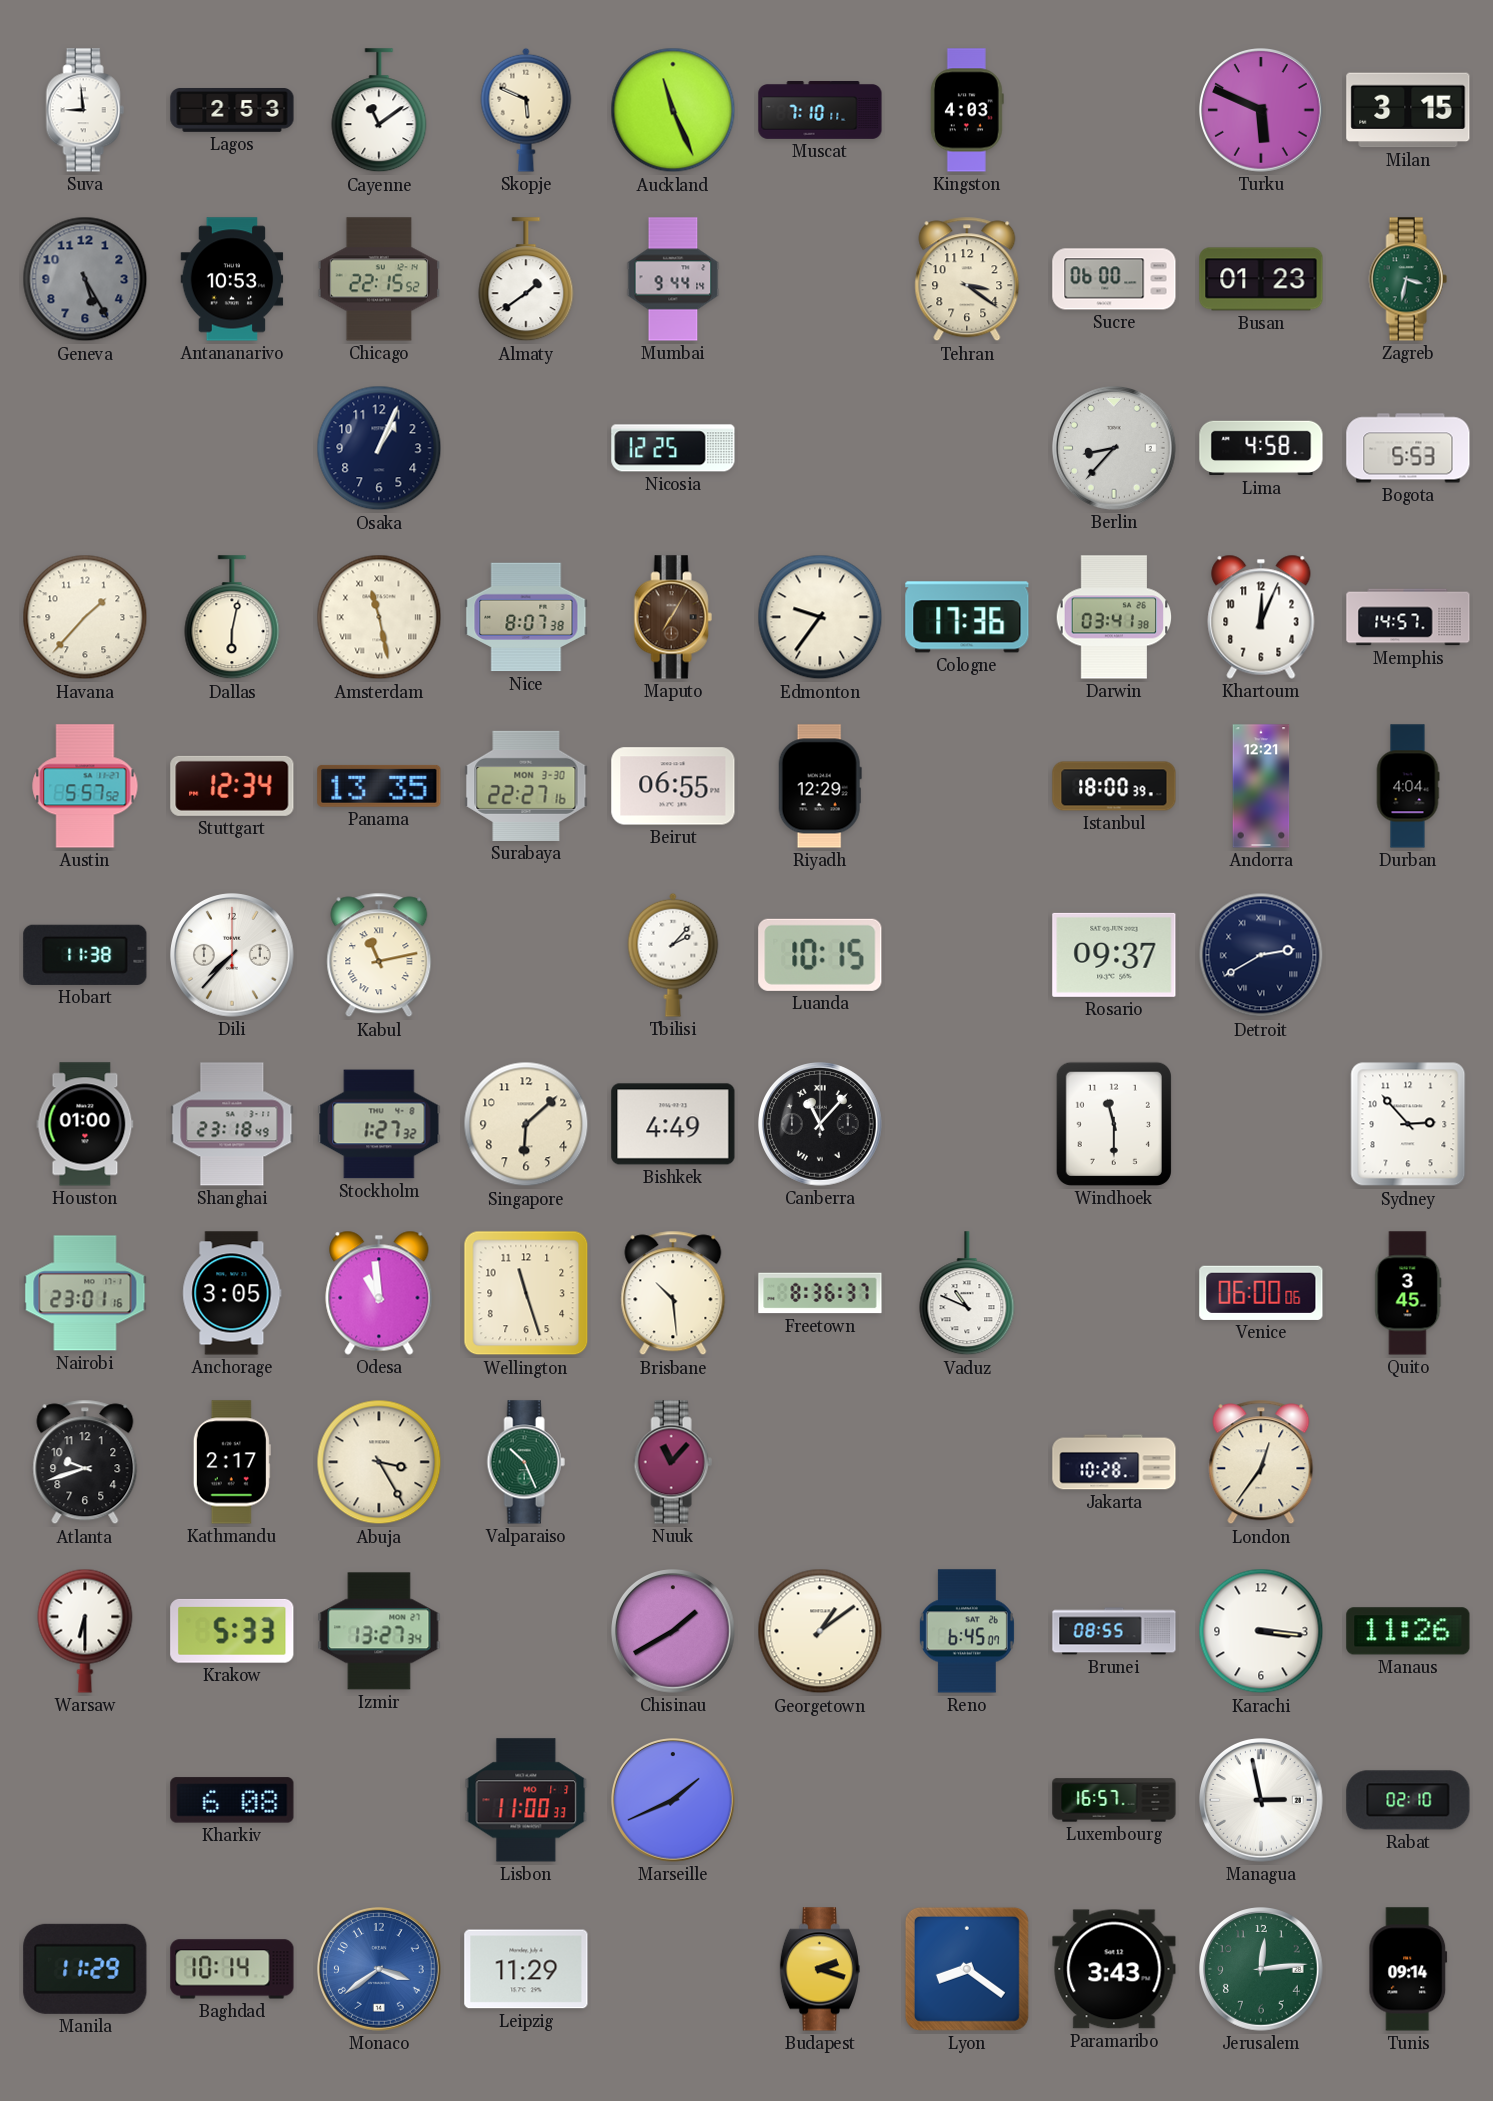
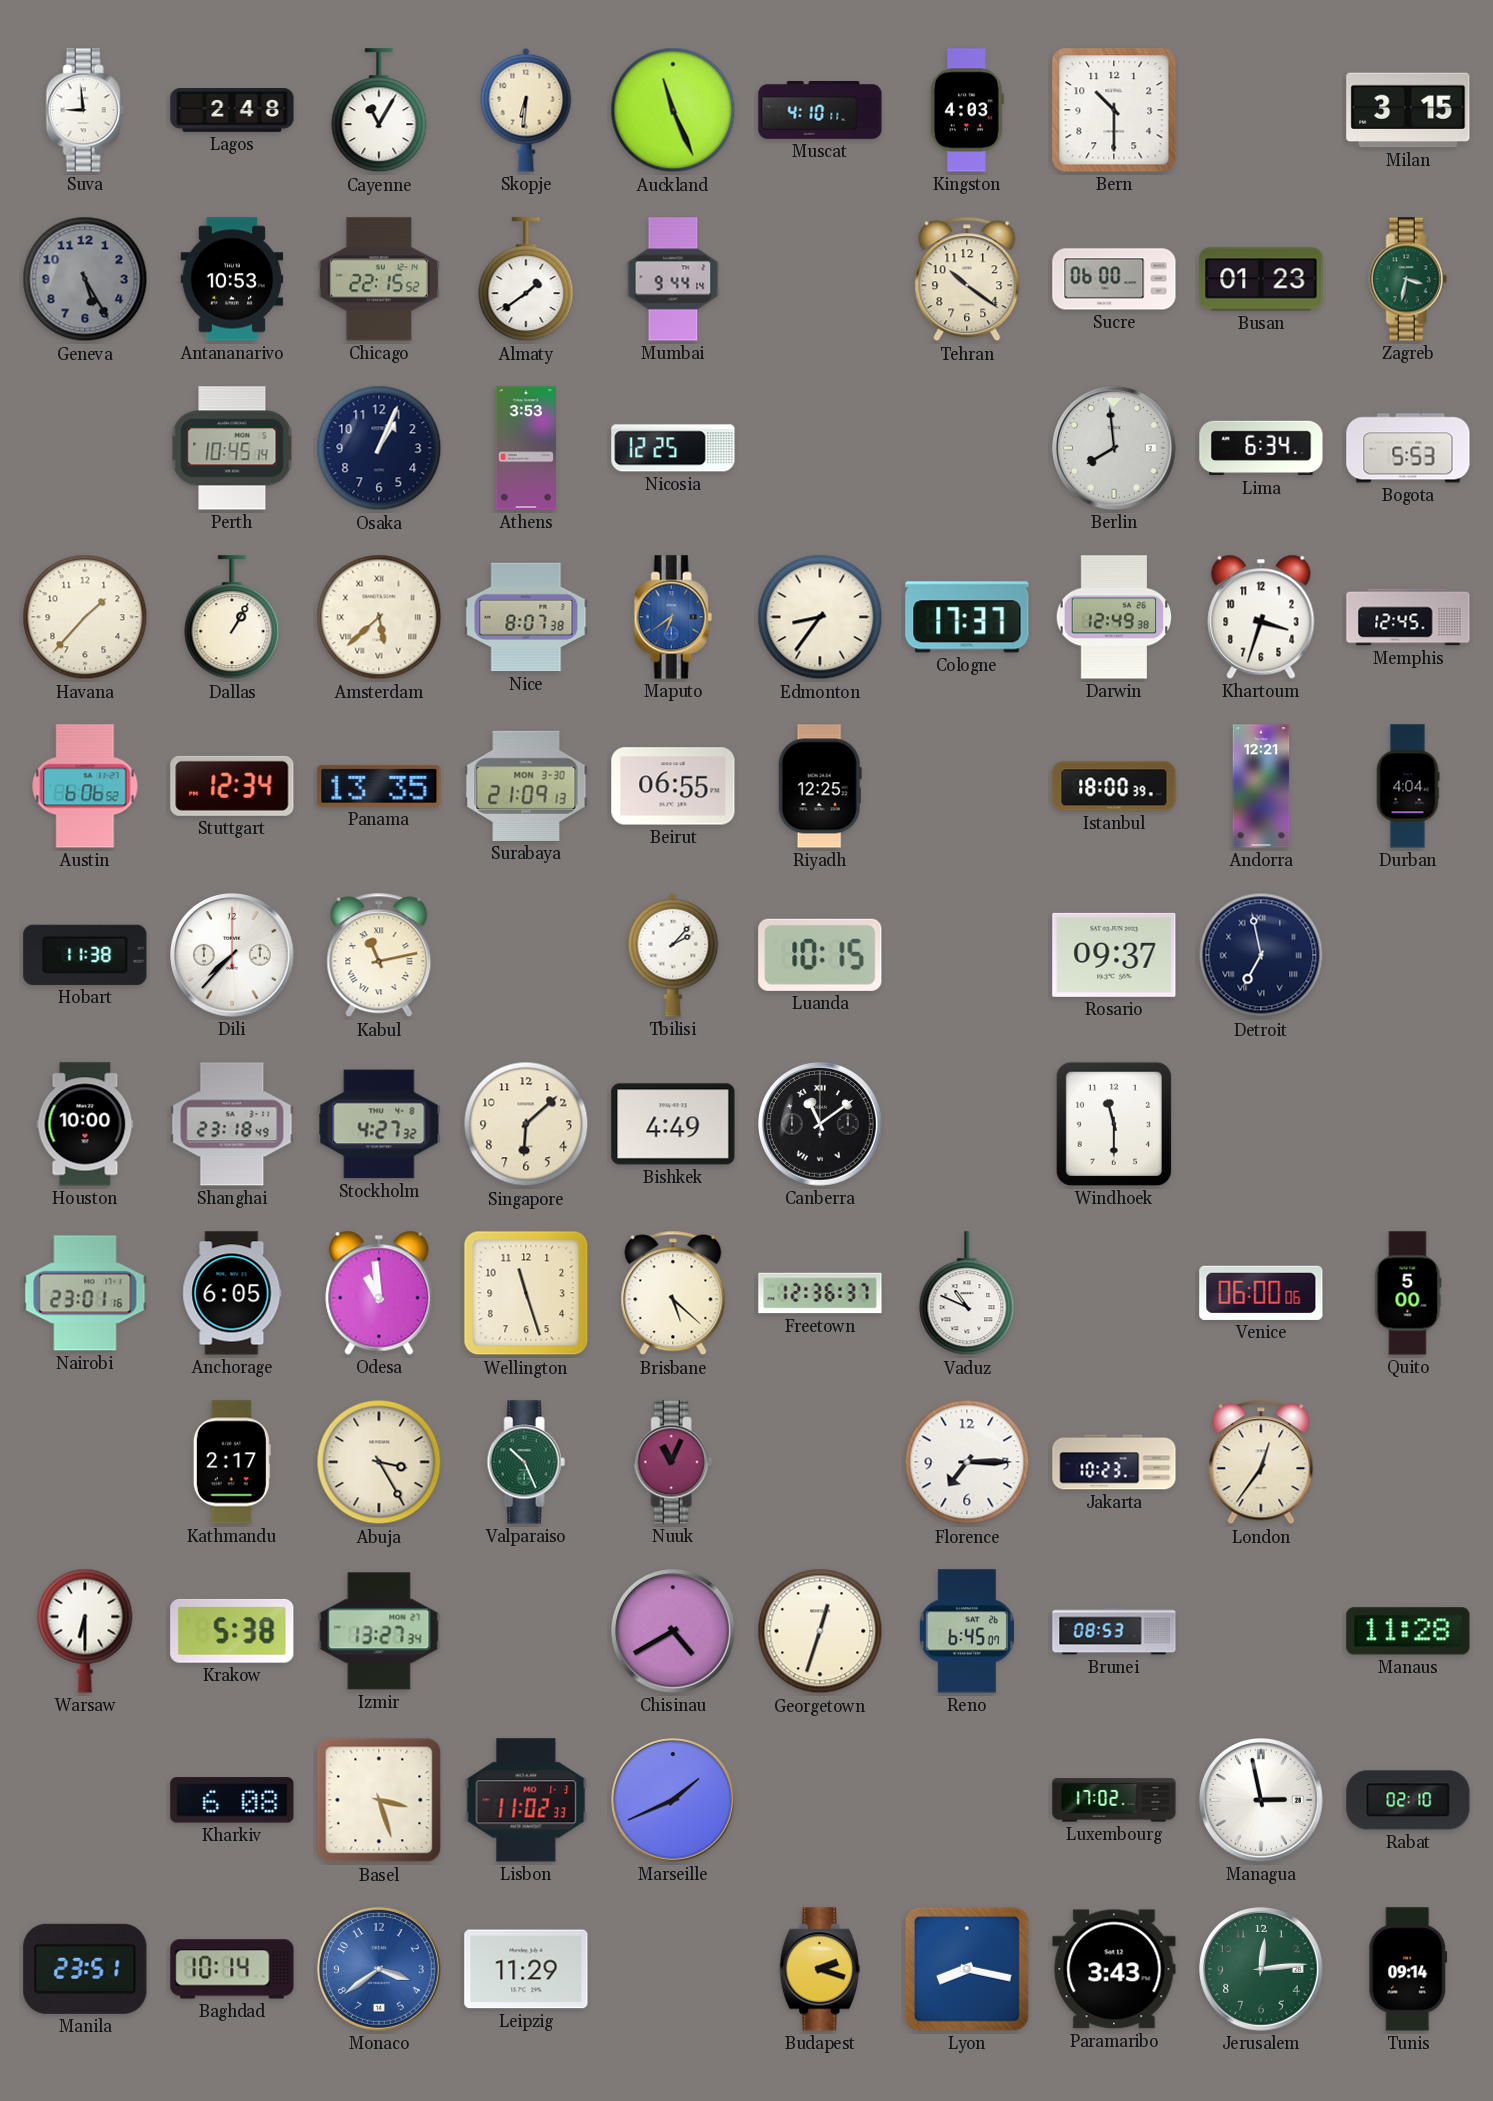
Lagos: 2:53 -> 2:48 (232, 111)
Cayenne: 11:09 -> 11:05 (379, 111)
Skopje: 5:49 -> 6:31 (526, 110)
Muscat: 7:10 -> 4:10 (820, 111)
Bern: none -> 10:30 (1114, 110)
Turku: 5:49 -> none (1262, 111)
Tehran: 3:21 -> 10:21 (967, 279)
Perth: none -> 10:45 (232, 448)
Athens: none -> 3:53 (526, 448)
Berlin: 8:37 -> 7:59 (1115, 449)
Lima: 4:58 -> 6:34 (1261, 448)
Dallas: 6:02 -> 1:05 (232, 618)
Amsterdam: 11:28 -> 5:38 (379, 617)
Maputo: 7:05 -> 6:39 (673, 617)
Maputo dial: brown -> blue (673, 617)
Edmonton: 9:36 -> 8:36 (820, 617)
Cologne: 17:36 -> 17:37 (967, 617)
Darwin: 03:41 -> 12:49 (1114, 617)
Khartoum: 12:04 -> 3:33 (1261, 617)
Memphis: 14:57 -> 12:45 (1408, 617)
Austin: 5:57 -> 6:06 (85, 786)
Surabaya: 22:27 -> 21:09 (526, 786)
Riyadh: 12:29 -> 12:25 (820, 786)
Detroit: 2:40 -> 6:58 (1261, 955)
Houston: 01:00 -> 10:00 (85, 1124)
Stockholm: 1:27 -> 4:27 (379, 1124)
Canberra: 11:07 -> 11:09 (821, 1125)
Sydney: 2:53 -> none (1408, 1124)
Anchorage: 3:05 -> 6:05 (232, 1293)
Brisbane: 10:29 -> 5:22 (673, 1293)
Freetown: 8:36 -> 12:36 (820, 1293)
Quito: 3:45 -> 5:00 (1408, 1293)
Atlanta: 9:42 -> none (85, 1462)
Nuuk: 11:07 -> 11:04 (673, 1462)
Florence: none -> 7:15 (967, 1462)
Jakarta: 10:28 -> 10:23 (1114, 1462)
Krakow: 5:33 -> 5:38 (232, 1631)
Chisinau: 1:40 -> 4:40 (674, 1632)
Georgetown: 1:09 -> 12:33 (820, 1631)
Brunei: 08:55 -> 08:53 (1114, 1631)
Karachi: 3:16 -> none (1261, 1631)
Manaus: 11:26 -> 11:28 (1408, 1631)
Basel: none -> 3:27 (379, 1800)
Lisbon: 11:00 -> 11:02 (526, 1800)
Luxembourg: 16:57 -> 17:02 (1114, 1800)
Manila: 11:29 -> 23:51 (85, 1969)
Lyon: 8:21 -> 8:17 (967, 1969)
